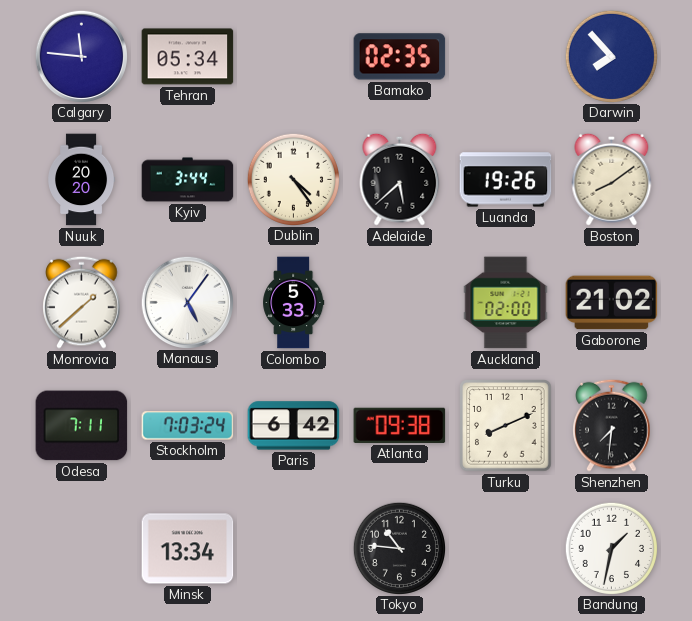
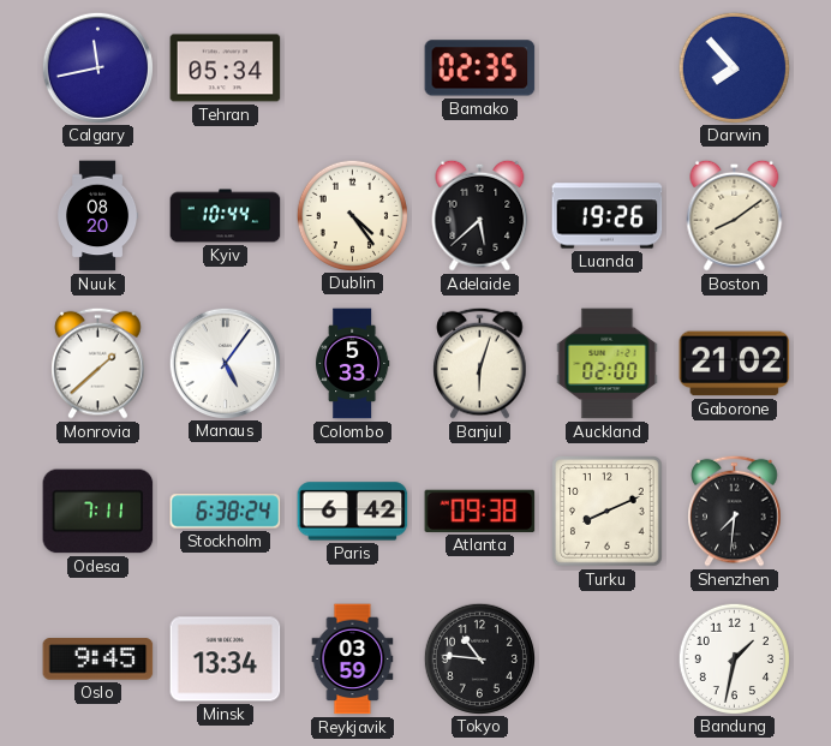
Calgary: 11:46 -> 11:43 (97, 67)
Nuuk: 20:20 -> 08:20 (98, 216)
Kyiv: 3:44 -> 10:44 (226, 216)
Banjul: none -> 6:03 (480, 363)
Stockholm: 7:03 -> 6:38 (226, 512)
Oslo: none -> 9:45 (98, 660)
Reykjavik: none -> 03:59 (353, 660)
